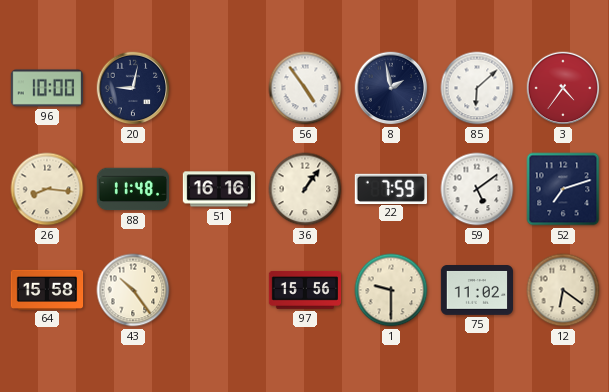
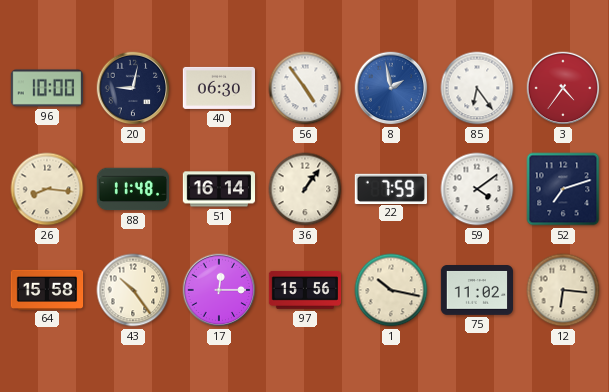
40: none -> 06:30 (218, 88)
8 dial: navy -> blue (391, 88)
85: 6:08 -> 6:24 (477, 88)
51: 16:16 -> 16:14 (219, 189)
59: 5:09 -> 4:09 (477, 189)
17: none -> 12:15 (219, 290)
1: 9:30 -> 10:17 (391, 290)
12: 6:21 -> 6:16 (563, 290)
